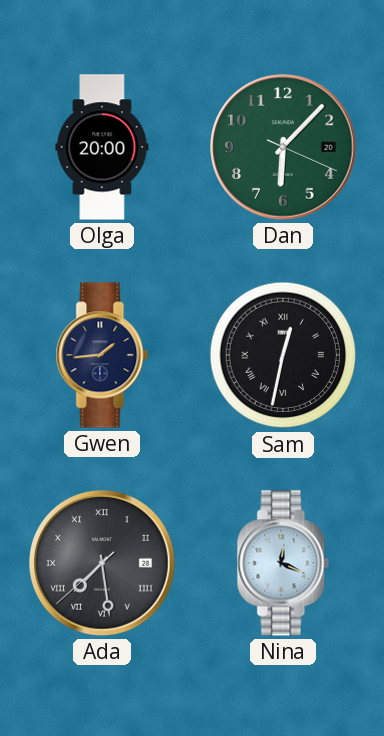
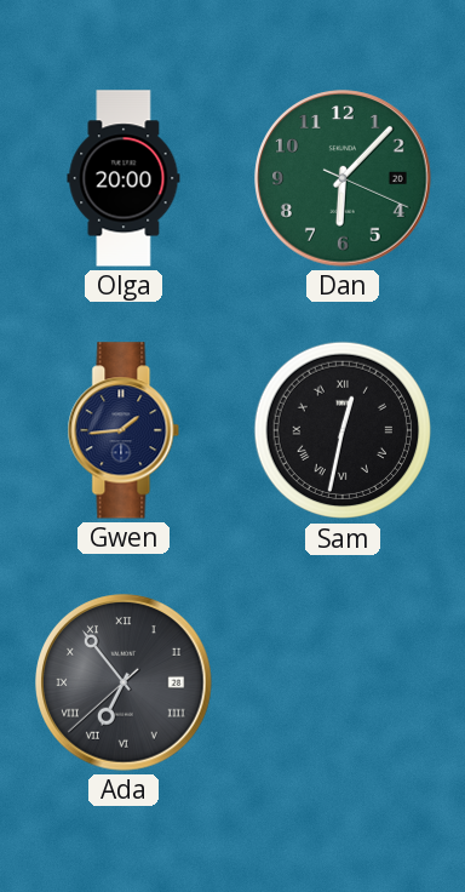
Ada: 7:28 -> 6:53 (124, 682)
Nina: 12:19 -> none (283, 563)
